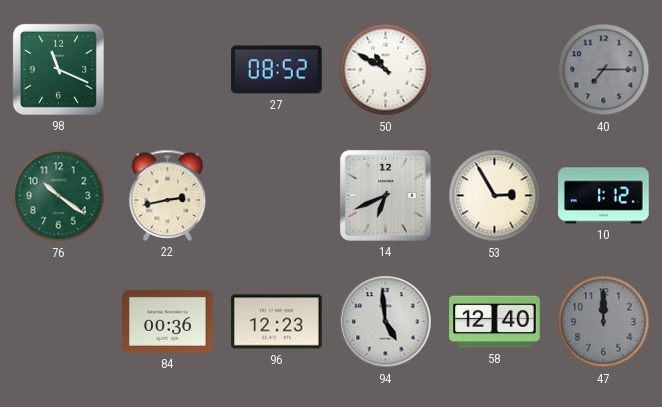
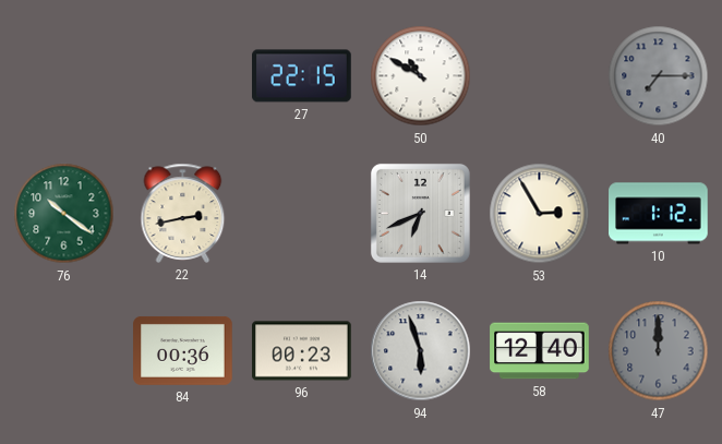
98: 11:19 -> none (58, 69)
27: 08:52 -> 22:15 (302, 76)
96: 12:23 -> 00:23 (302, 351)
94: 4:59 -> 5:57 (421, 351)
